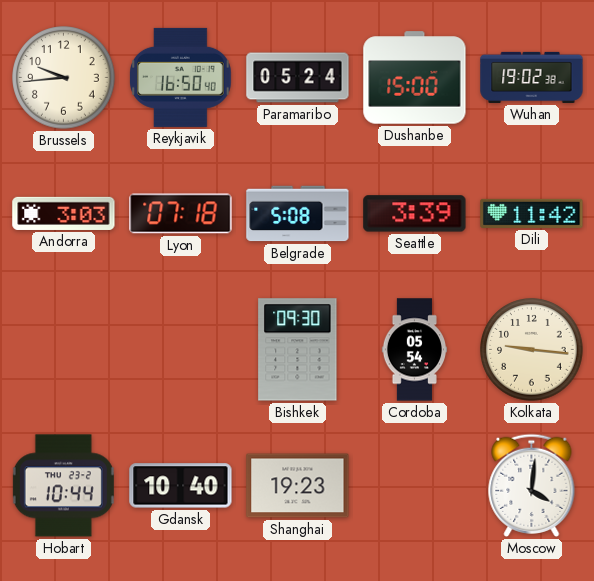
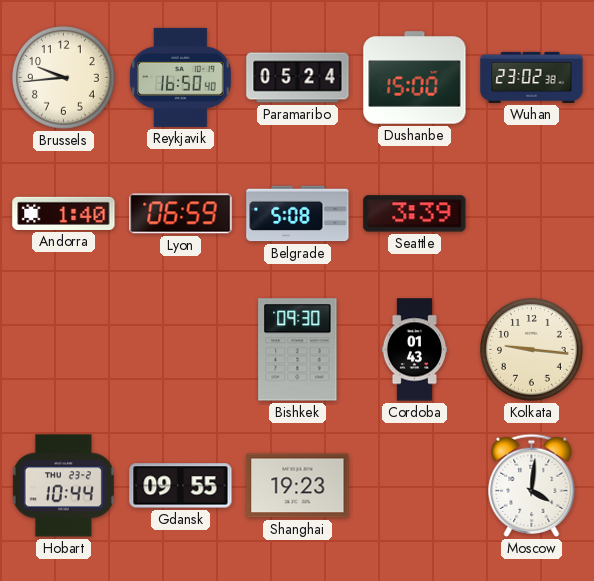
Wuhan: 19:02 -> 23:02 (532, 77)
Andorra: 3:03 -> 1:40 (64, 213)
Lyon: 07:18 -> 06:59 (181, 214)
Dili: 11:42 -> none (532, 213)
Cordoba: 05:54 -> 01:43 (414, 350)
Gdansk: 10:40 -> 09:55 (181, 486)
